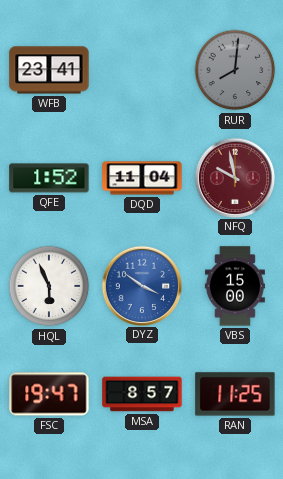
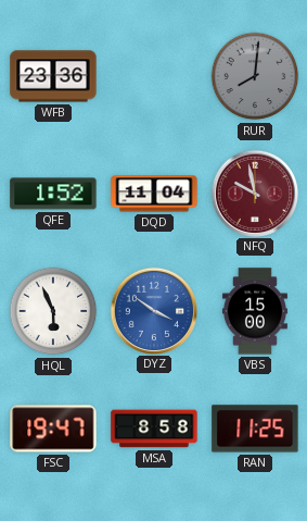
WFB: 23:41 -> 23:36 (53, 76)
MSA: 8:57 -> 8:58 (154, 429)
